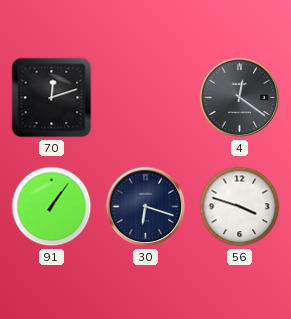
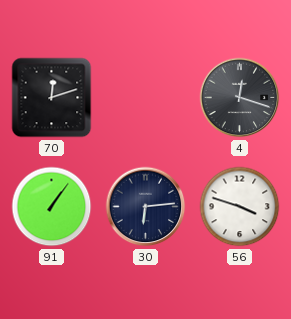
4: 12:21 -> 12:18 (240, 98)
30: 6:18 -> 6:14 (146, 207)
